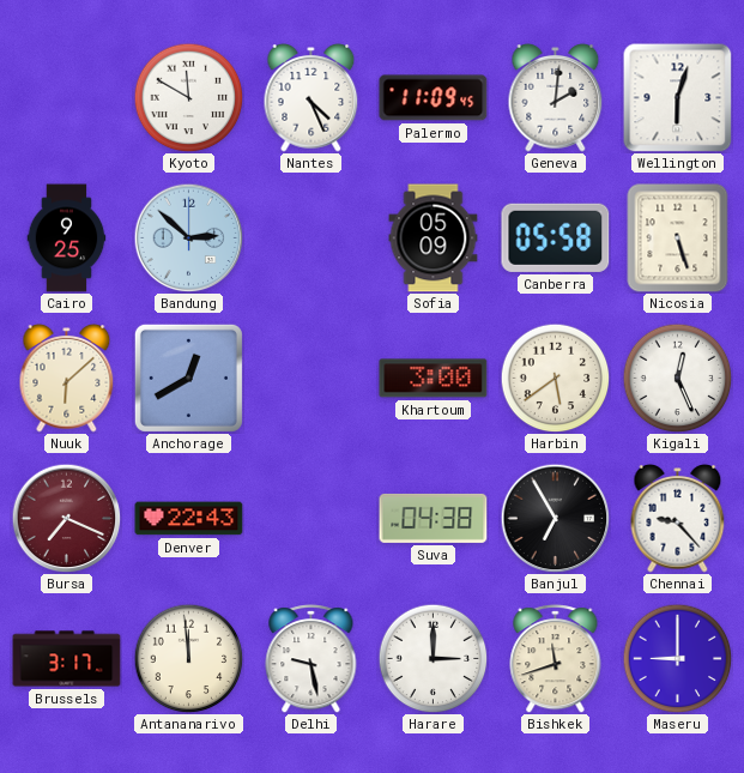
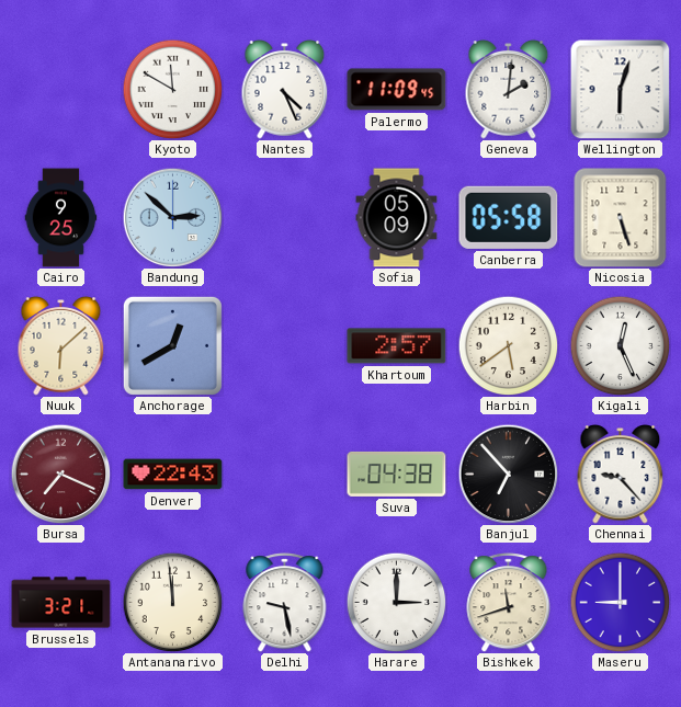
Khartoum: 3:00 -> 2:57 (397, 346)
Banjul: 6:55 -> 6:53 (508, 474)
Brussels: 3:17 -> 3:21 (61, 603)
